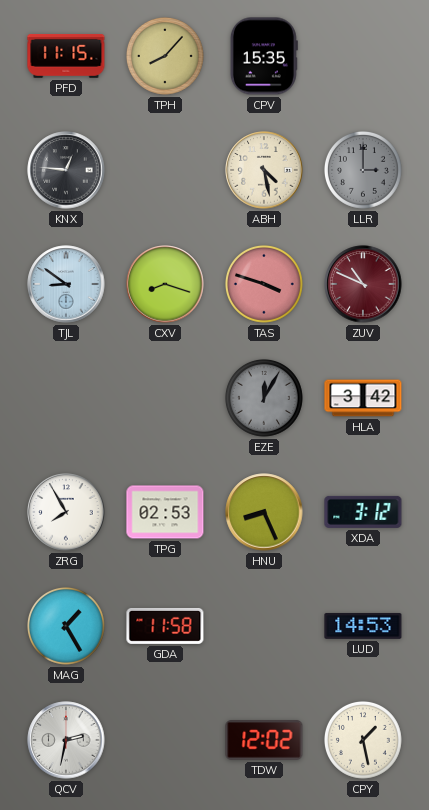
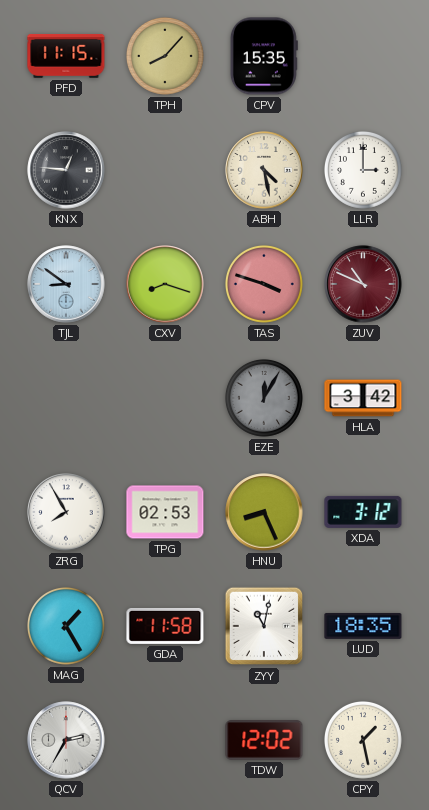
LLR dial: grey -> white (364, 171)
ZYY: none -> 11:02 (264, 626)
LUD: 14:53 -> 18:35 (363, 626)
QCV: 2:32 -> 2:35 (66, 740)
